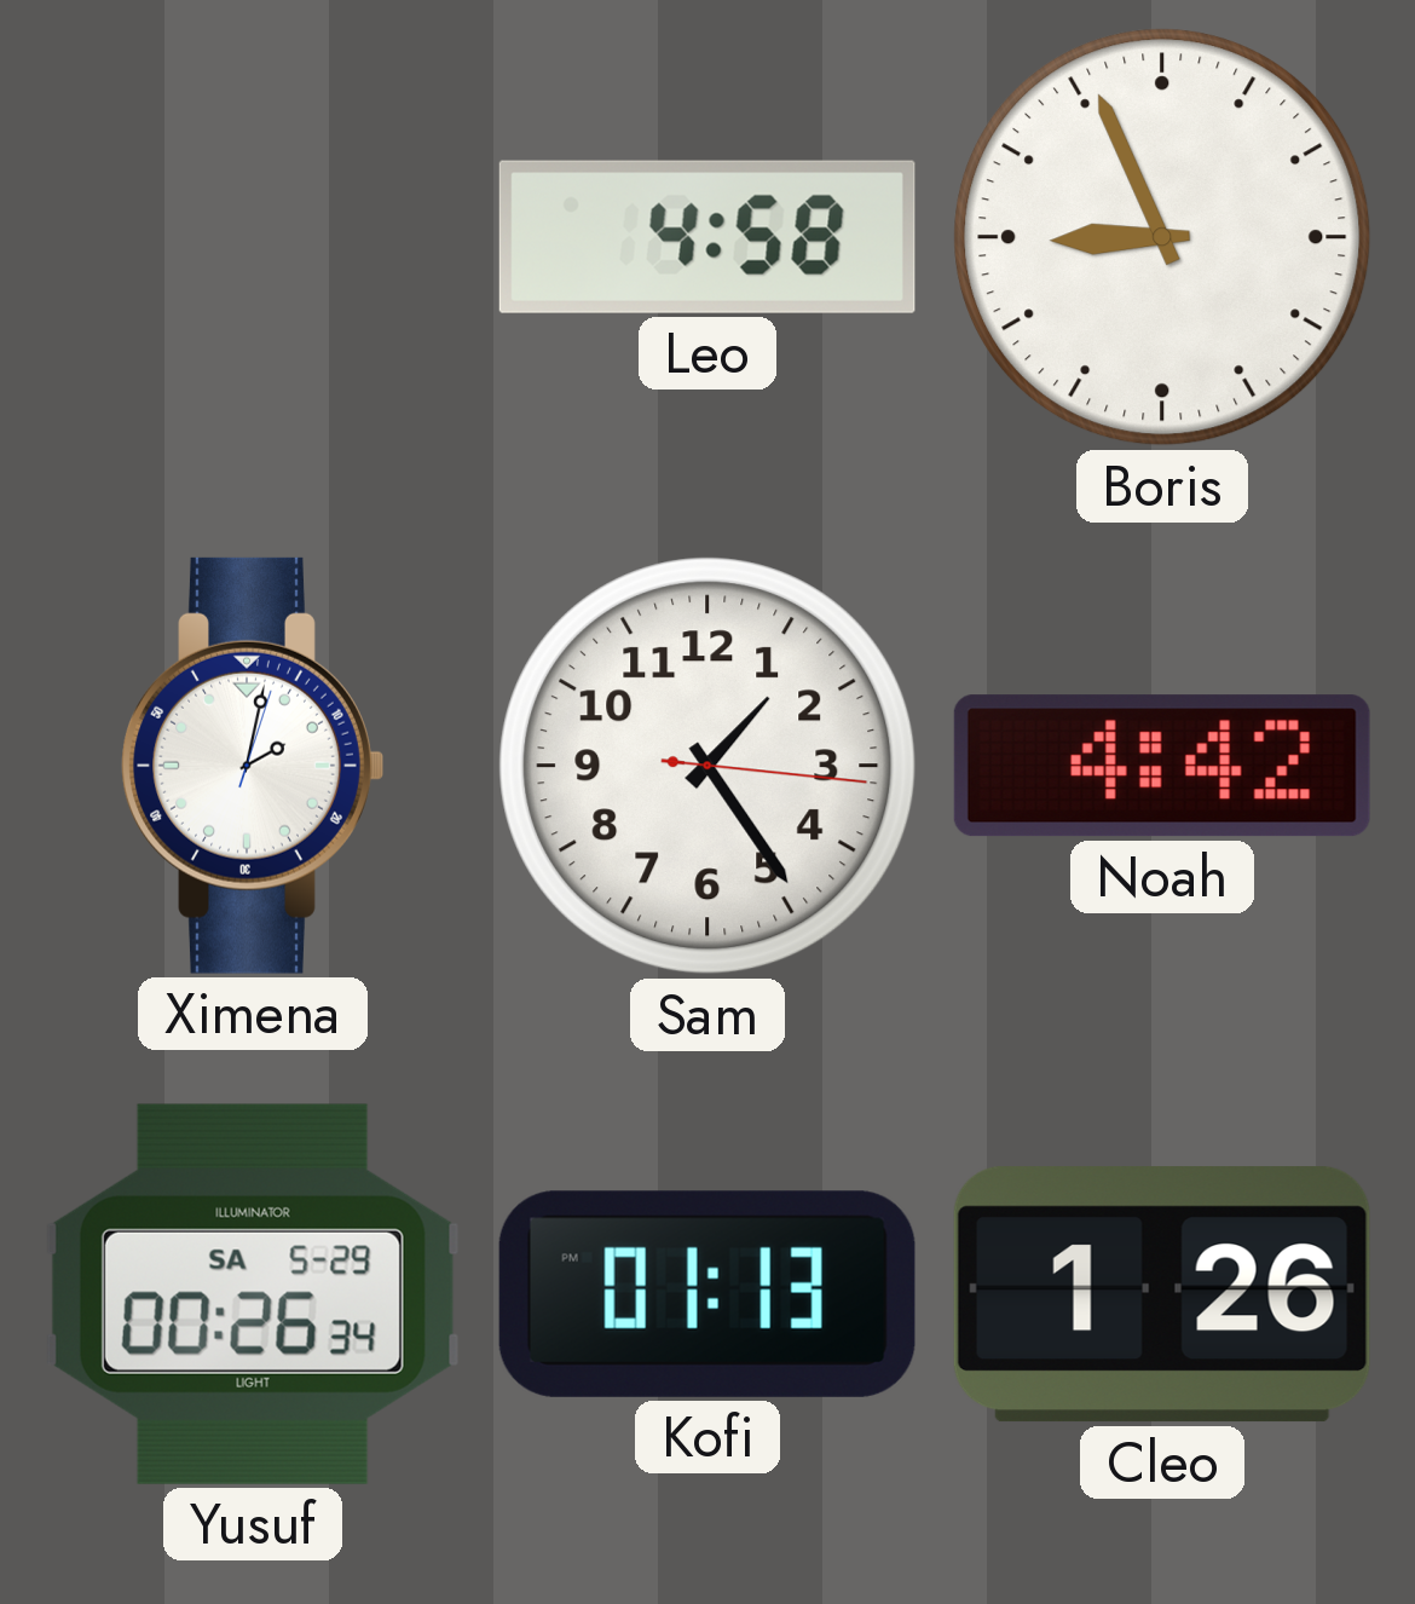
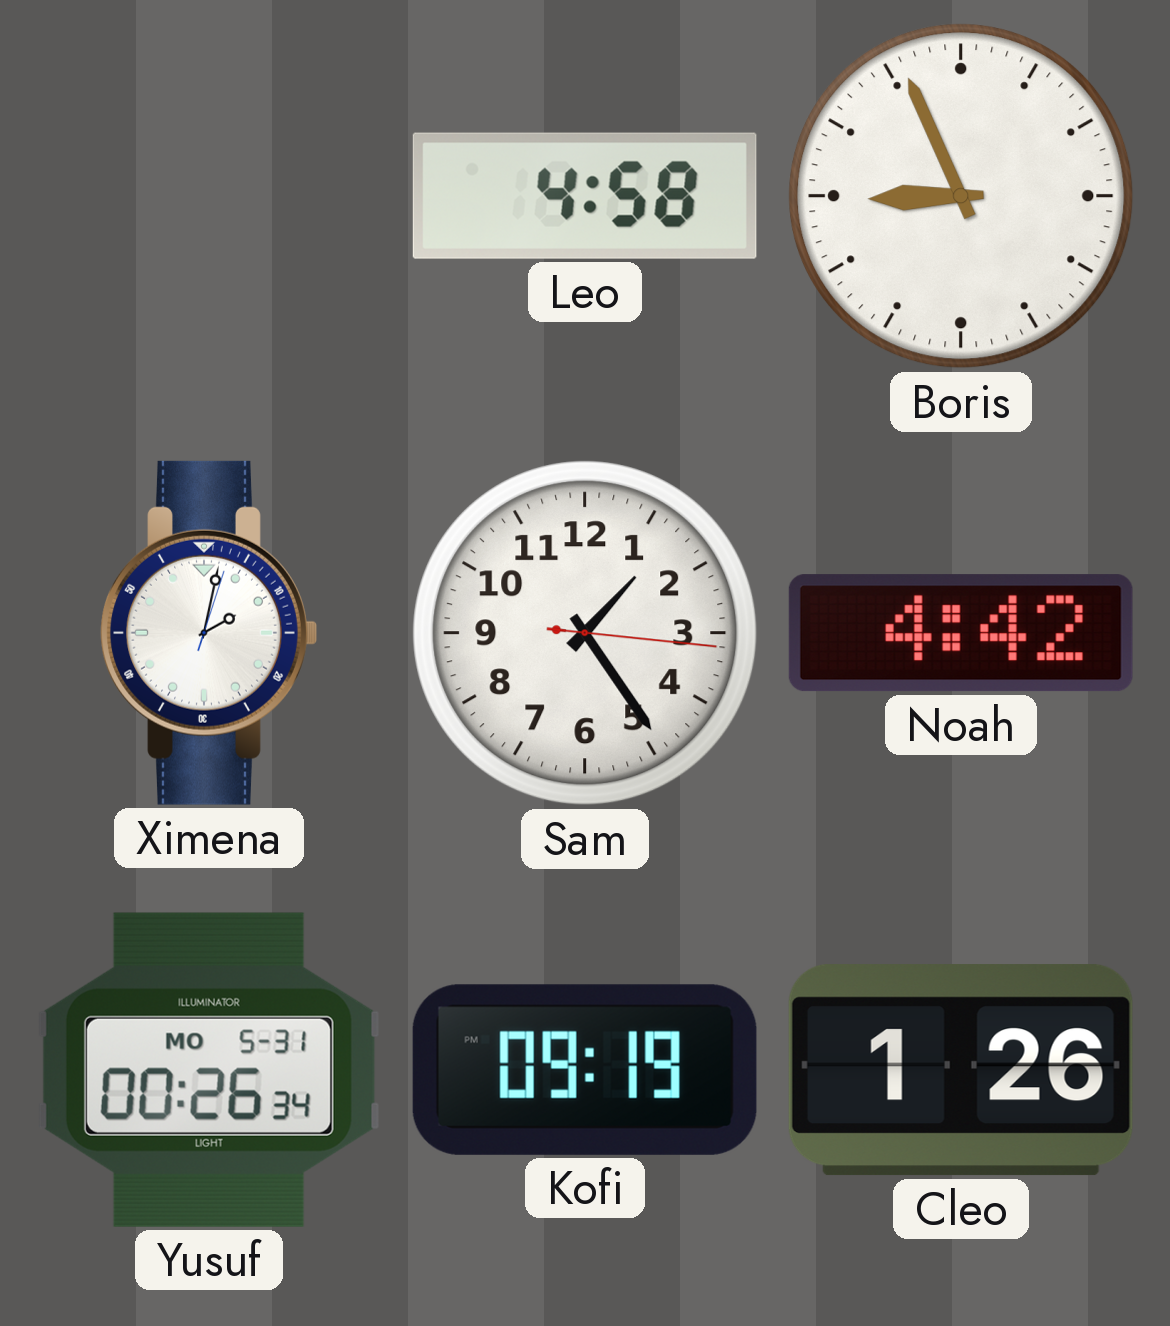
Yusuf date: SA 5-29 -> MO 5-31 (209, 1070)
Kofi: 01:13 -> 09:19 (585, 1070)
